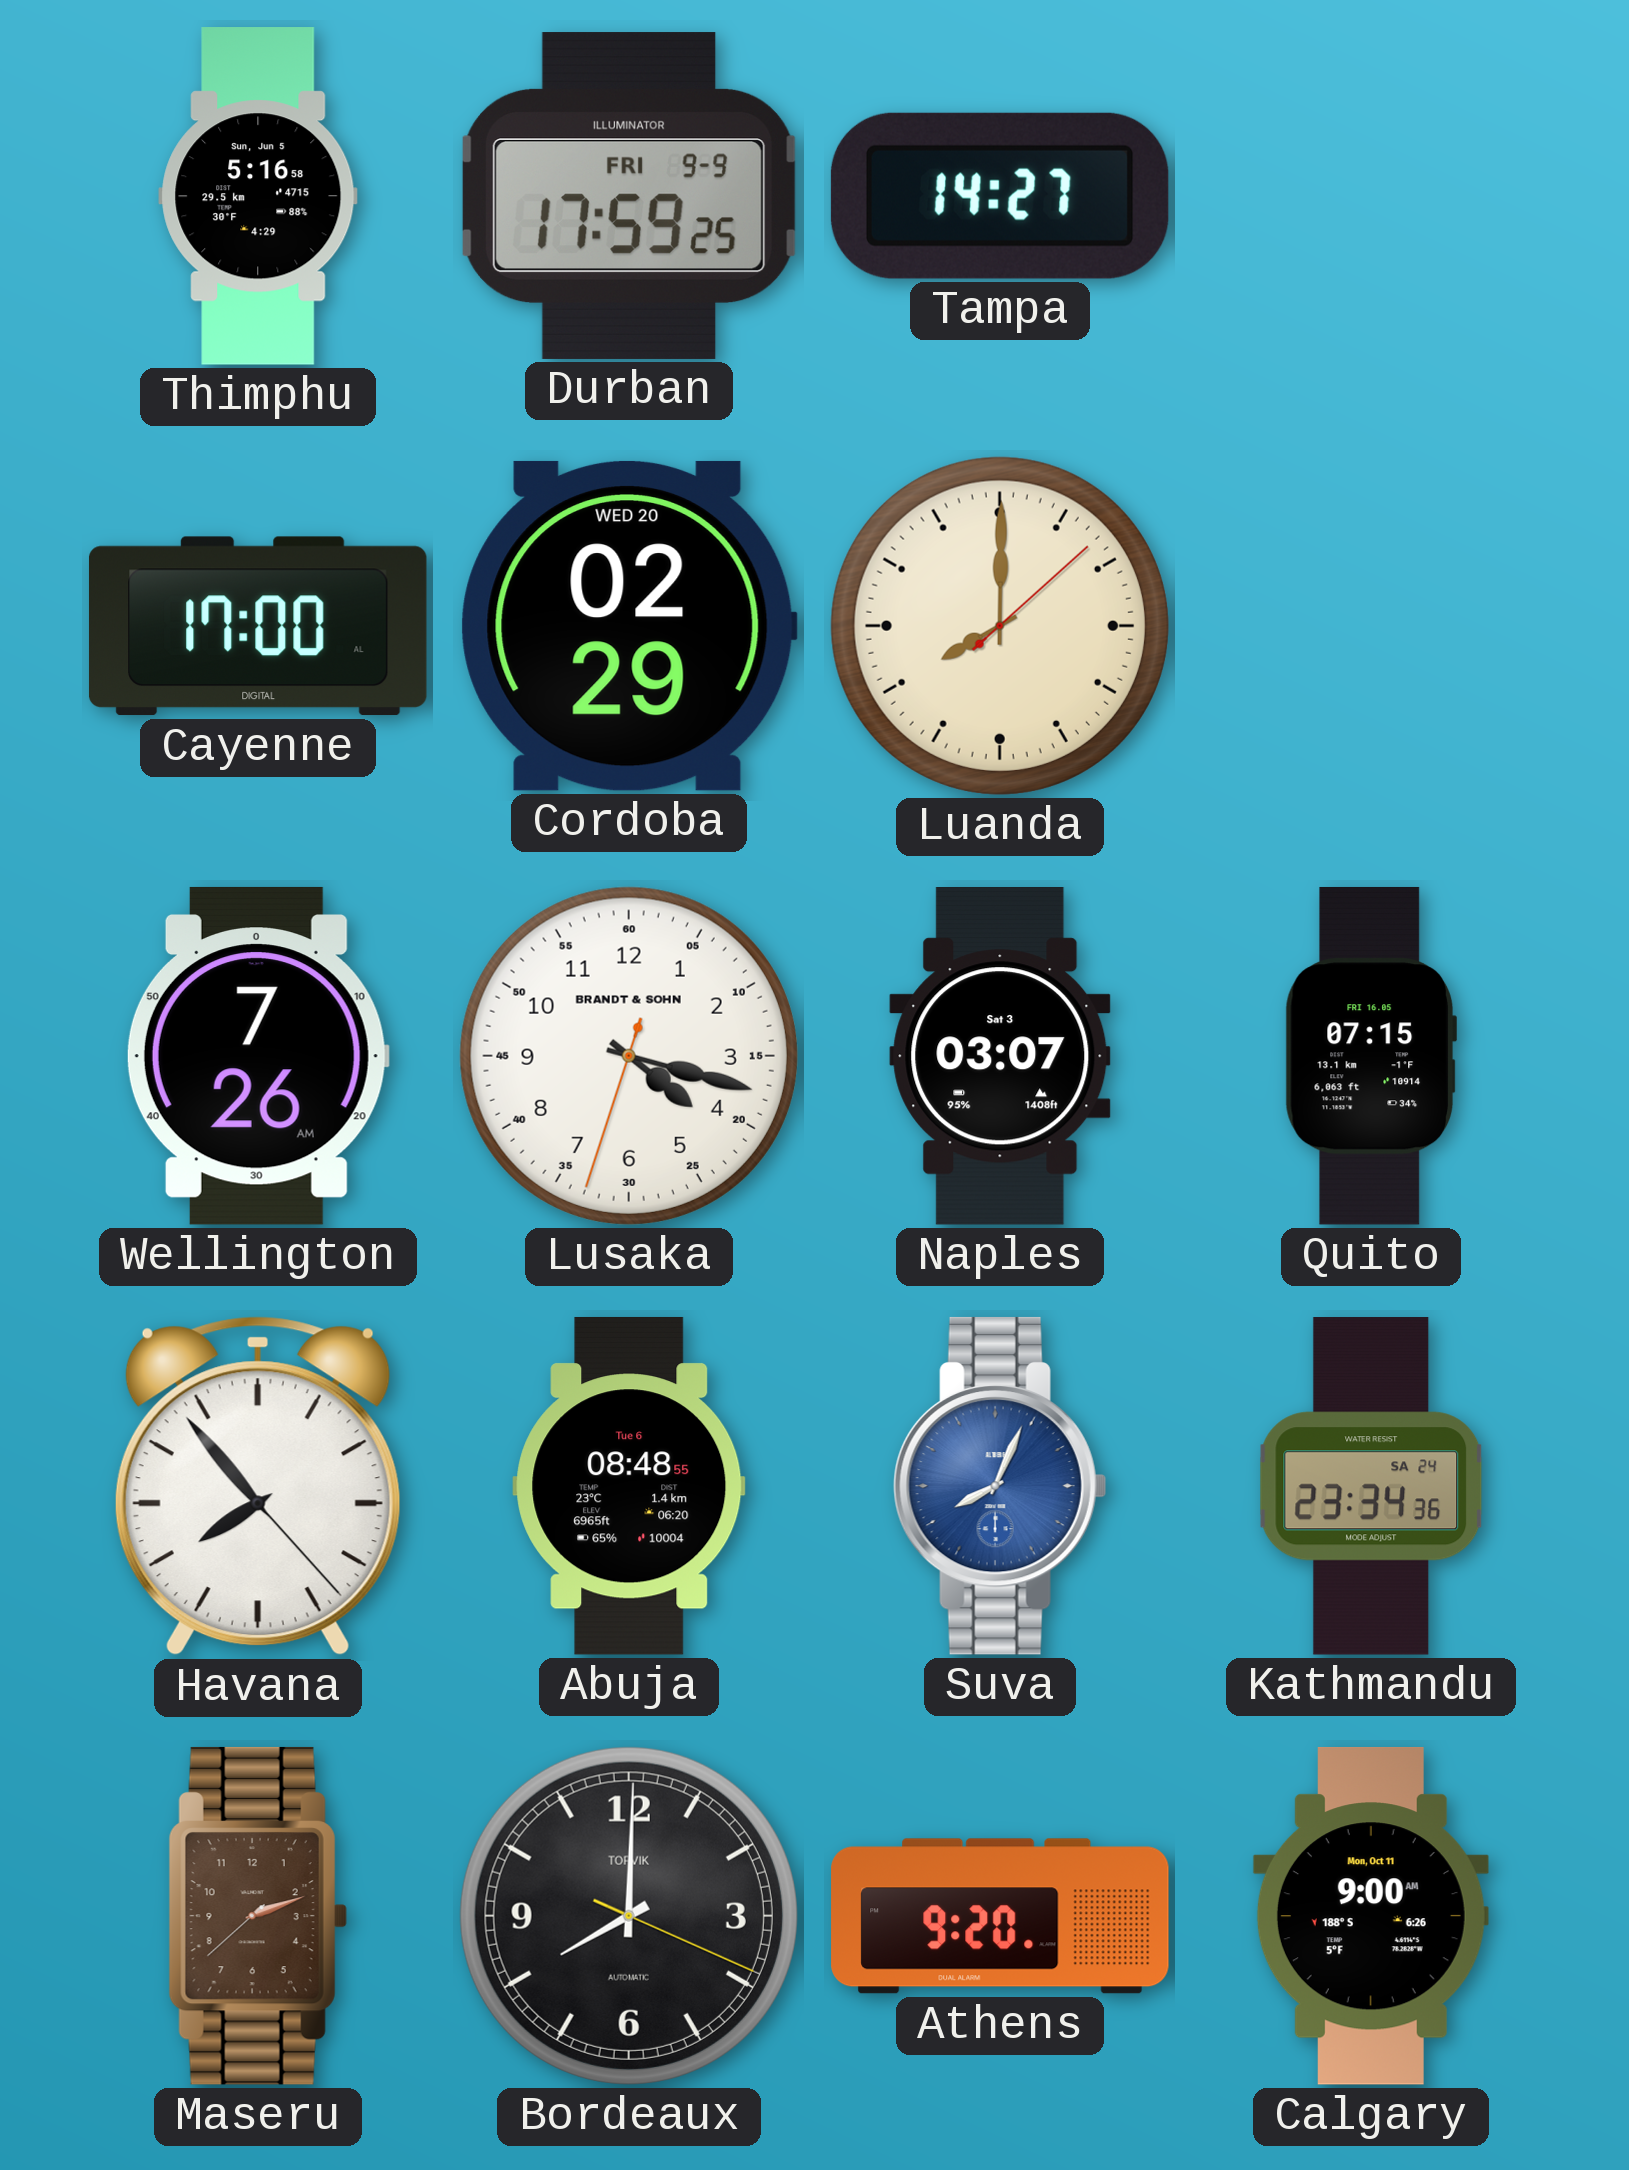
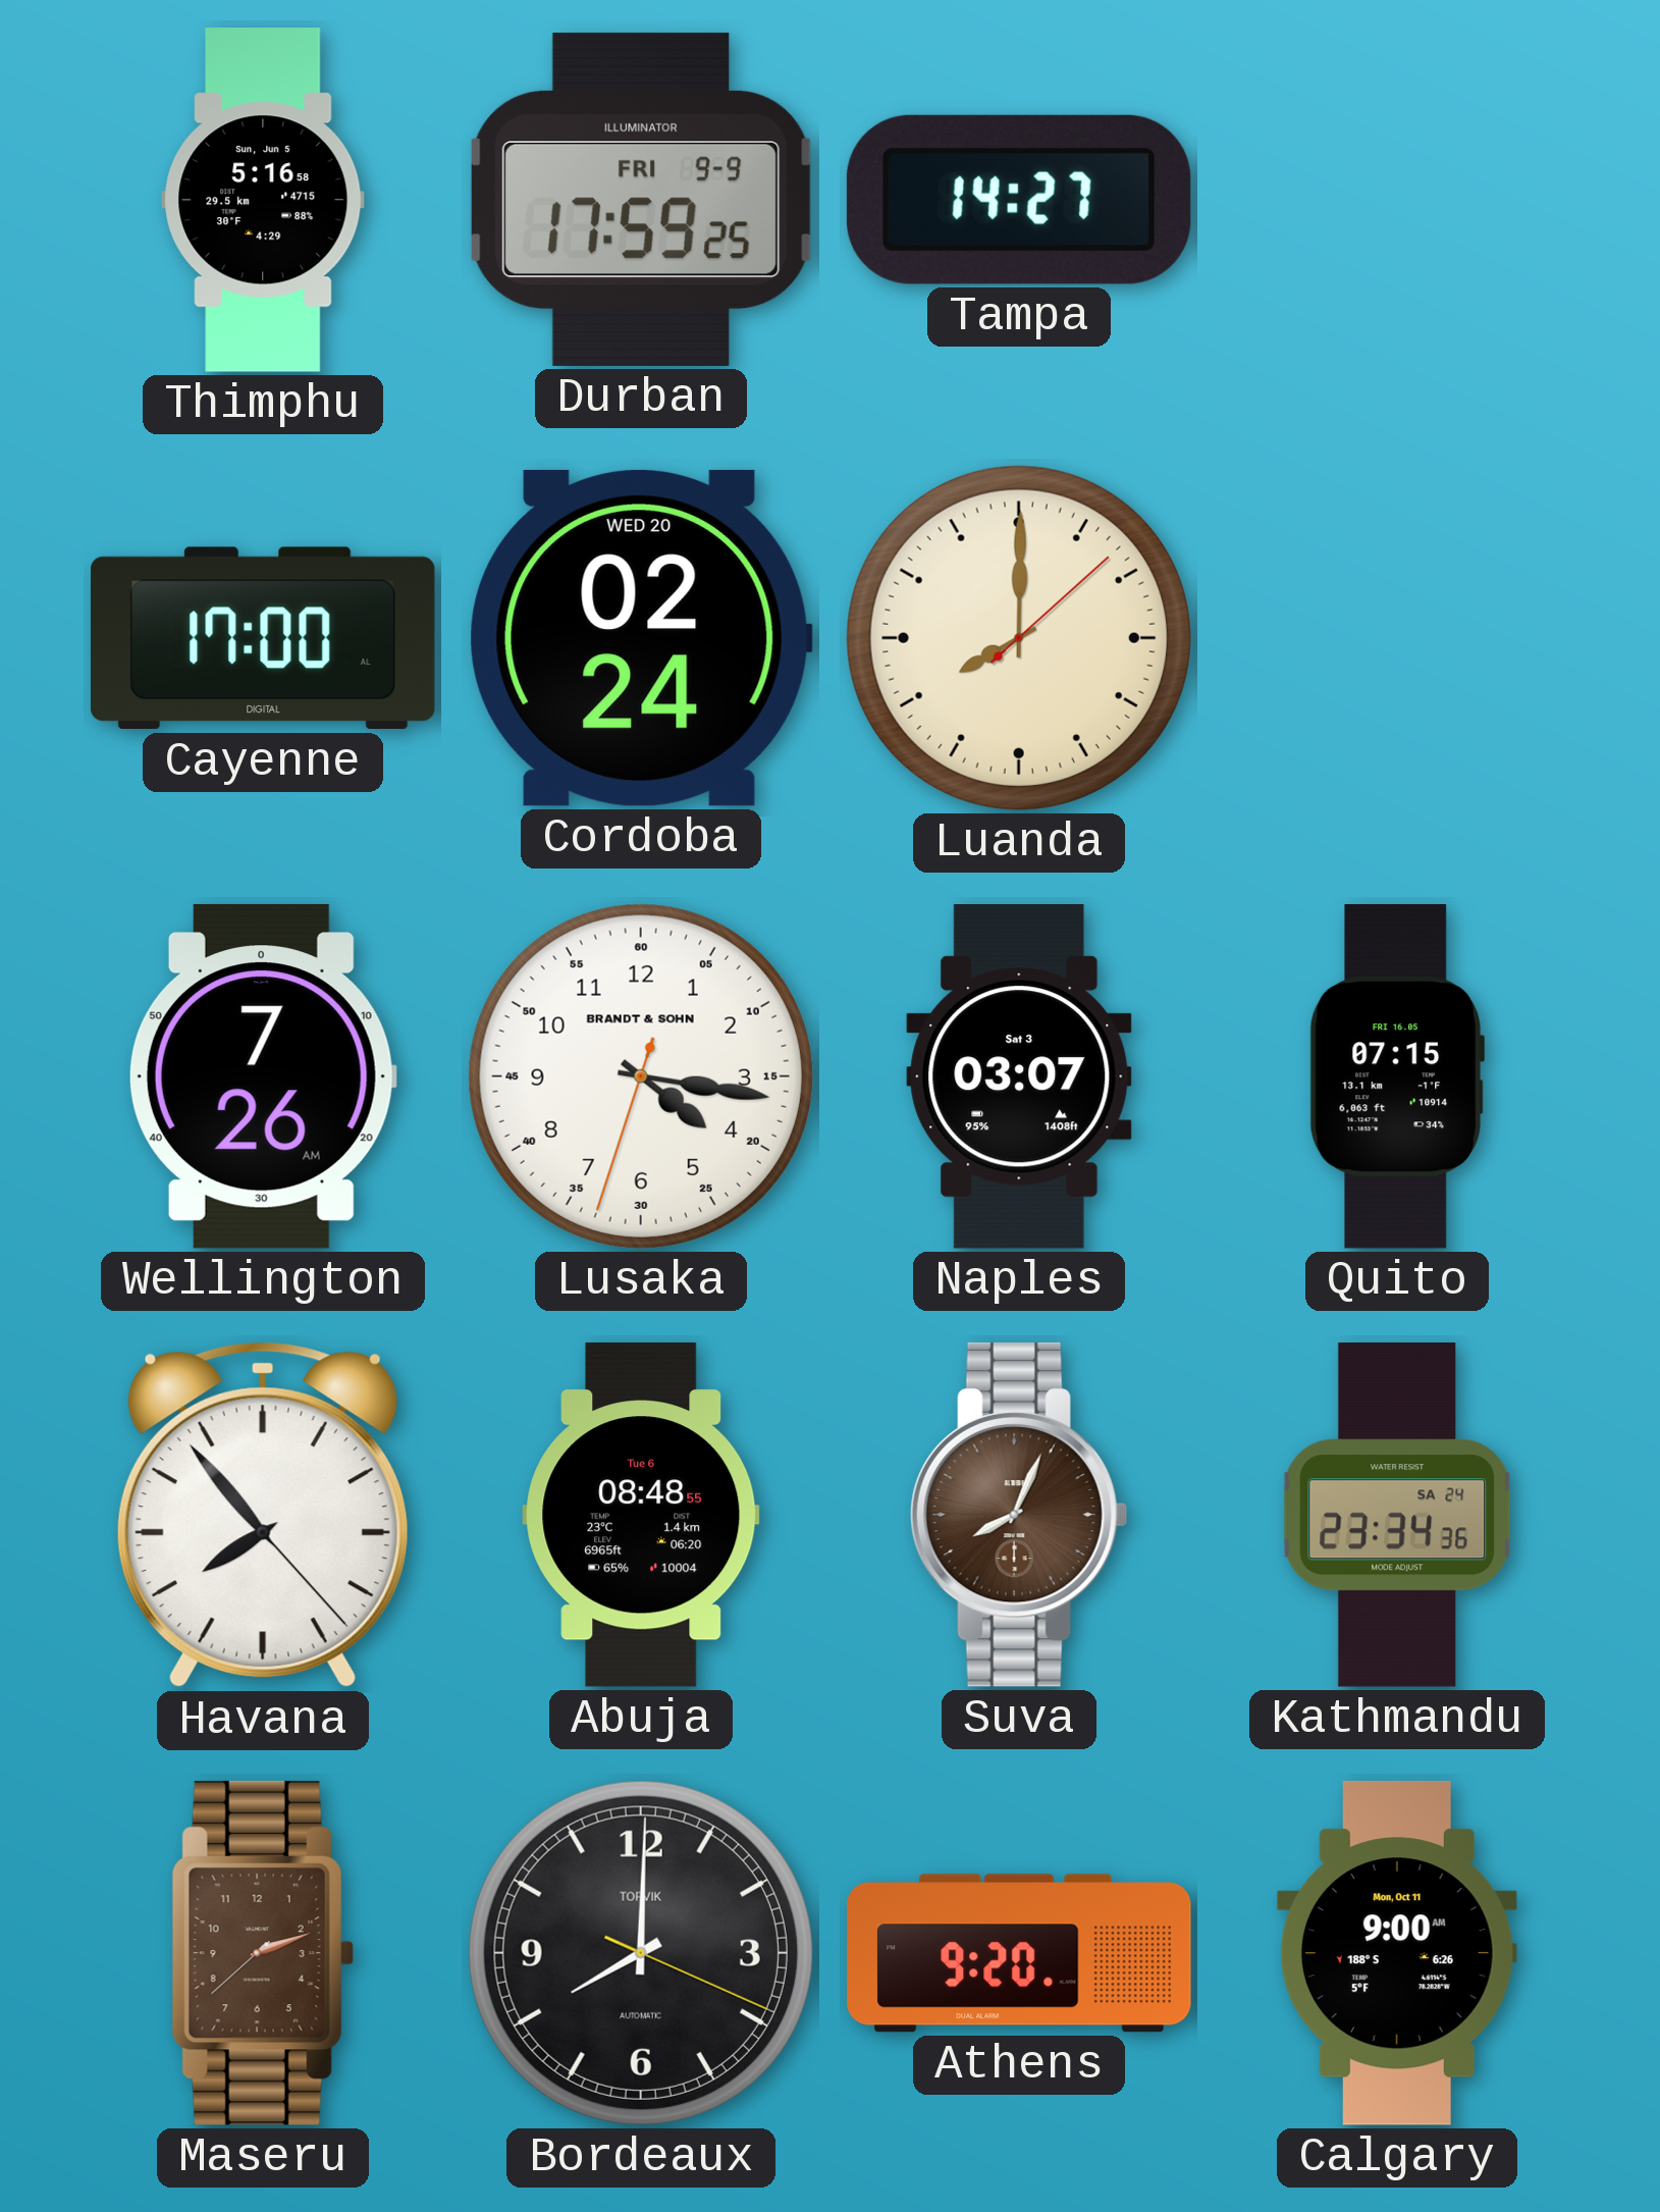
Cordoba: 02:29 -> 02:24 (641, 638)
Lusaka: 4:17 -> 4:16 (641, 1076)
Suva dial: blue -> brown (1019, 1515)
